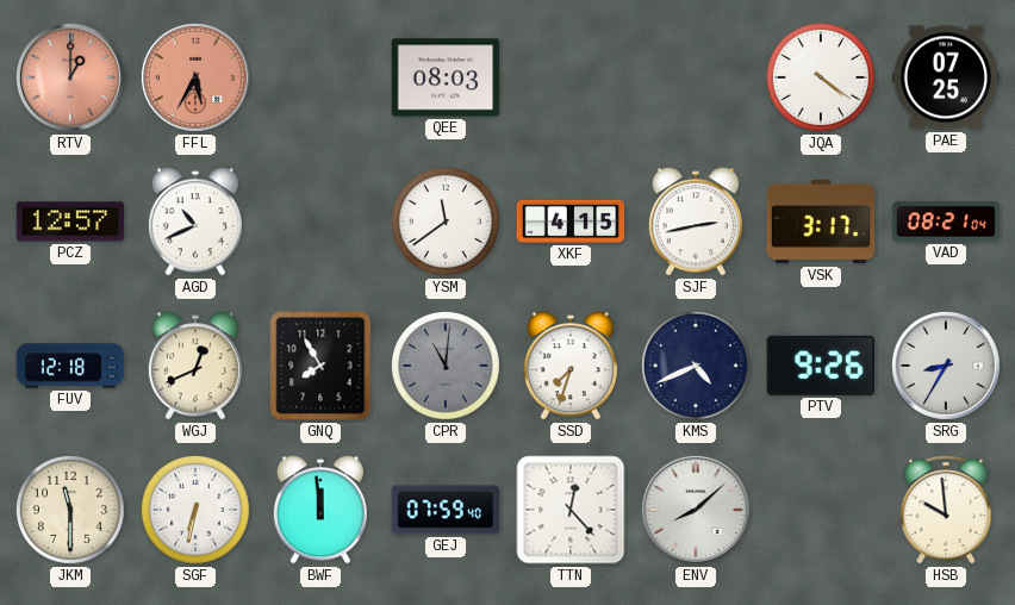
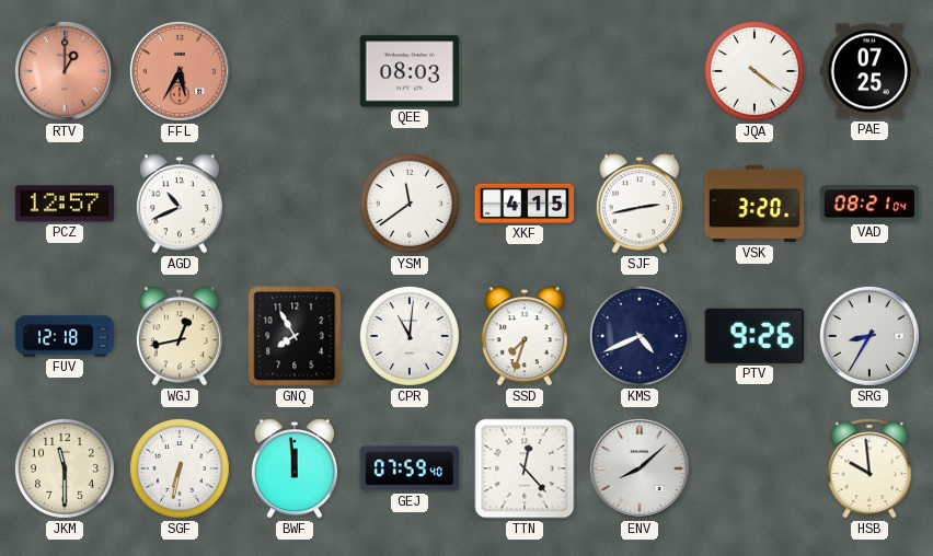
VSK: 3:17 -> 3:20 (755, 204)
WGJ: 12:41 -> 12:43 (180, 336)
CPR dial: grey -> white (410, 336)
